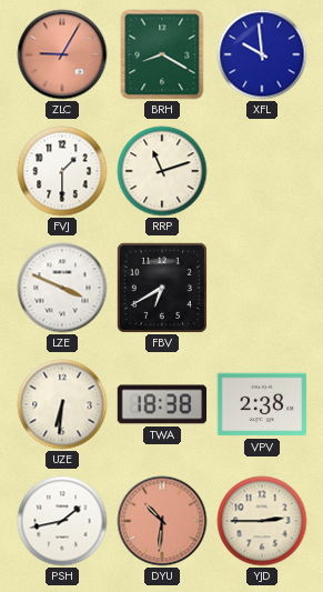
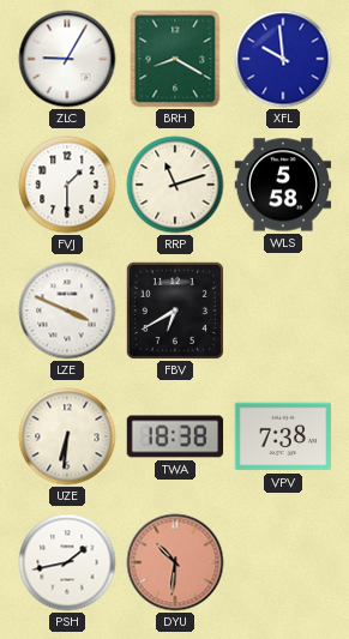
ZLC dial: salmon -> white (67, 59)
WLS: none -> 5:58 (283, 185)
VPV: 2:38 -> 7:38 (283, 436)
YJD: 2:45 -> none (262, 521)
